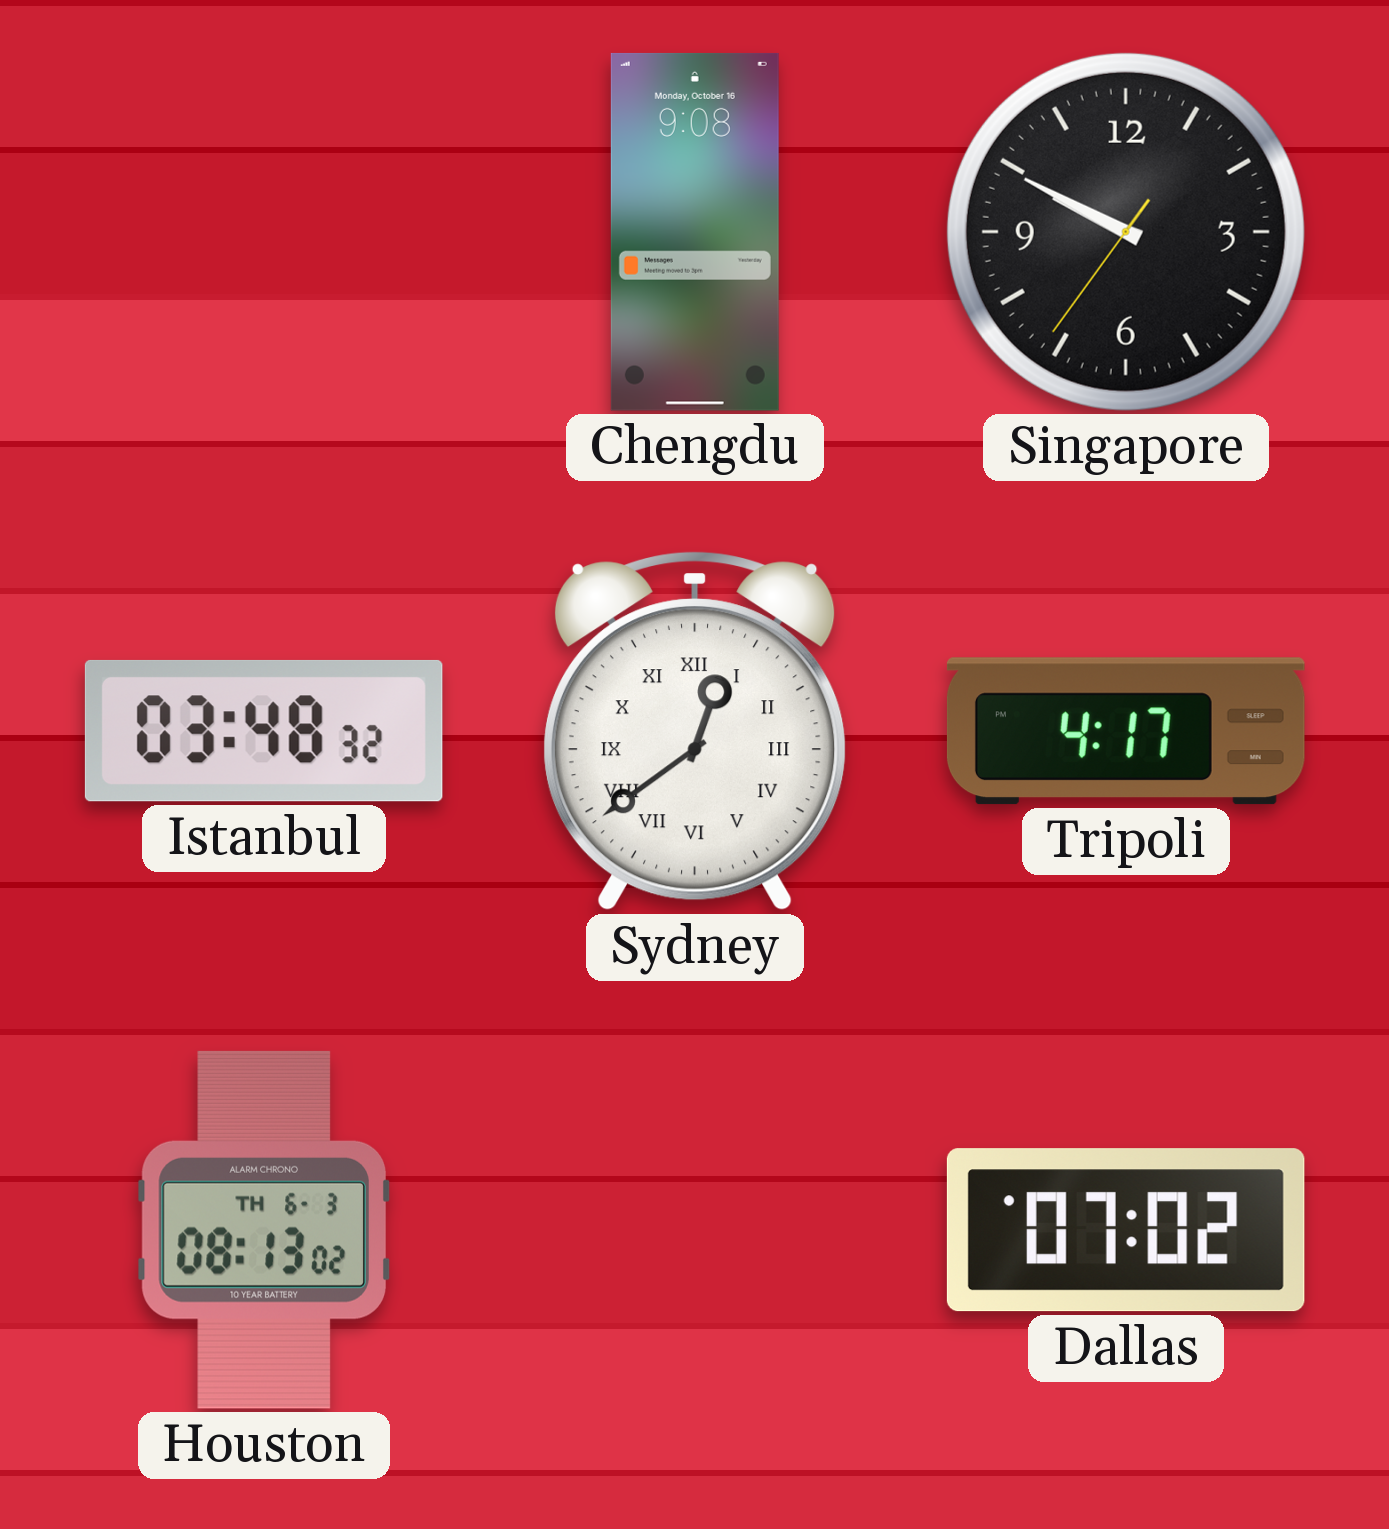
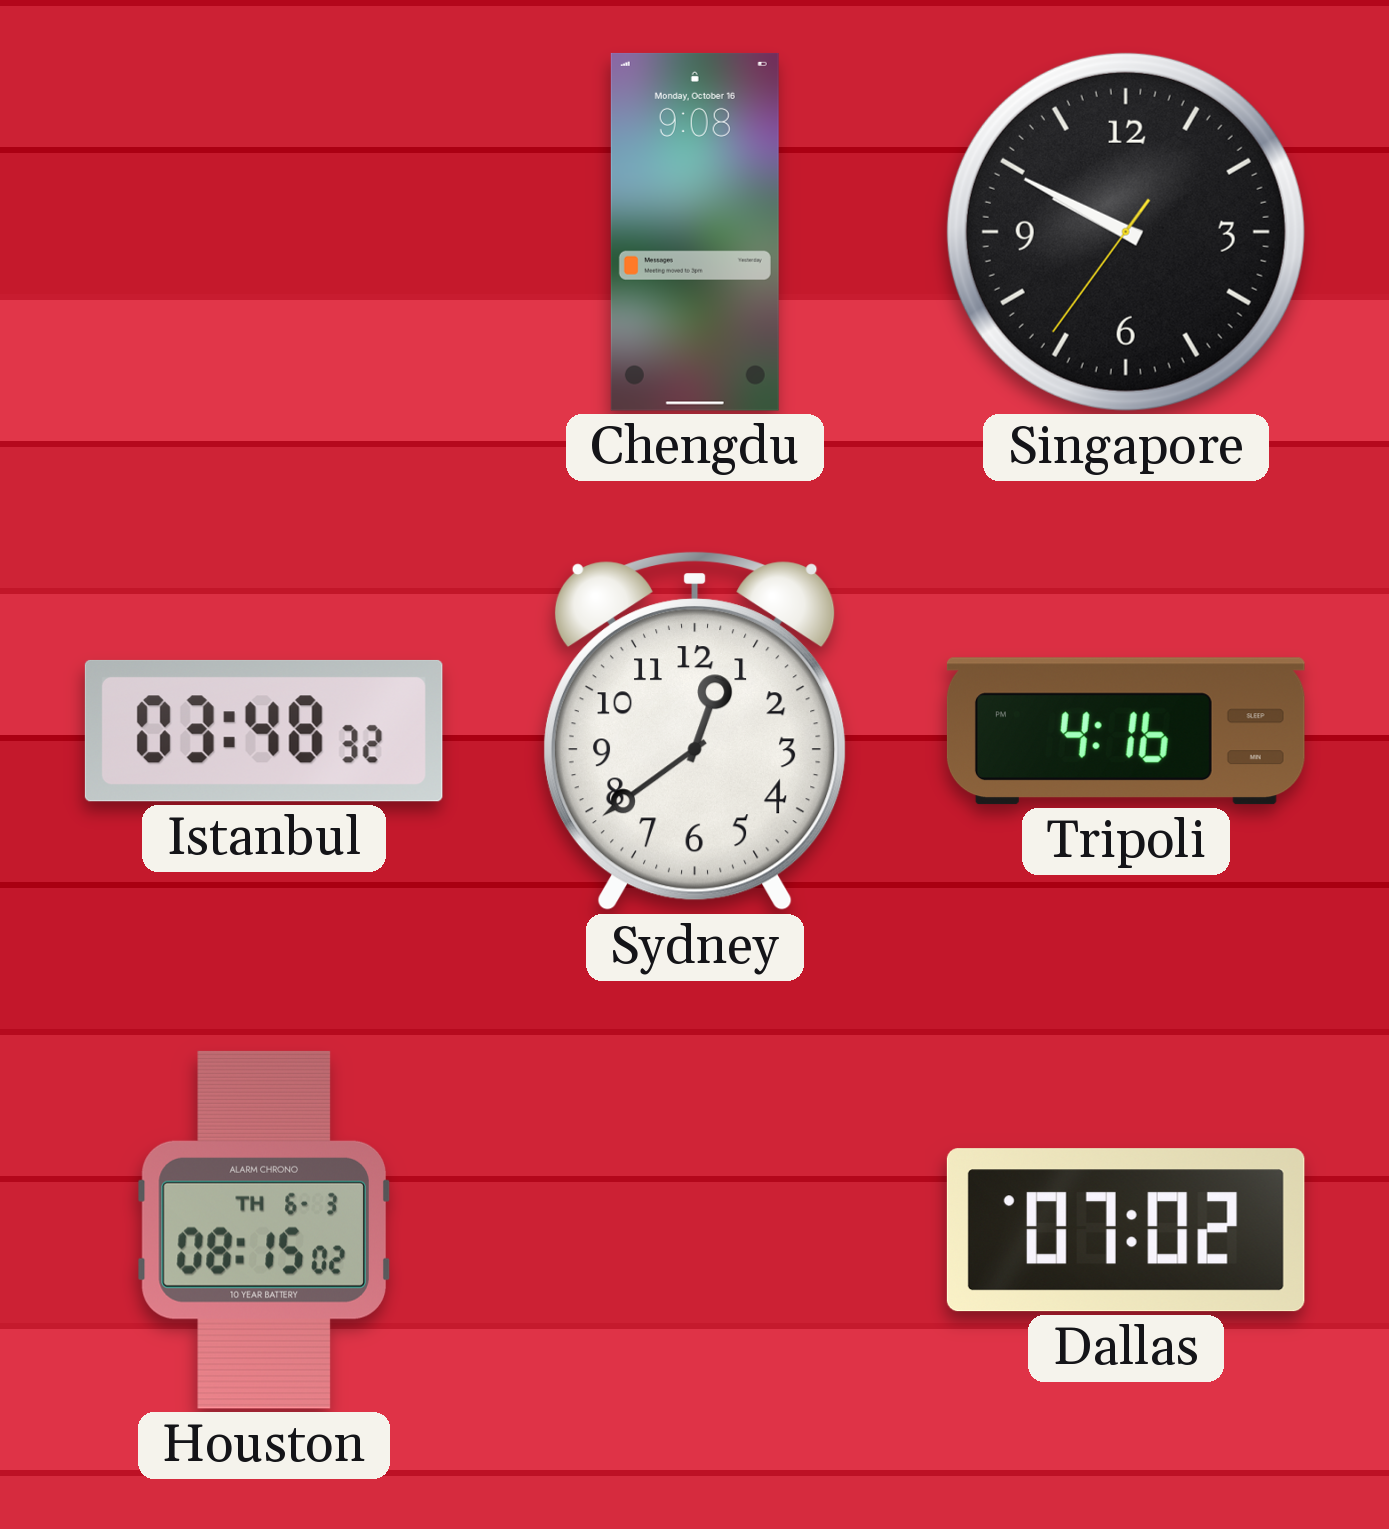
Sydney numerals: Roman -> Arabic (695, 732)
Tripoli: 4:17 -> 4:16 (1126, 731)
Houston: 08:13 -> 08:15 (264, 1230)
